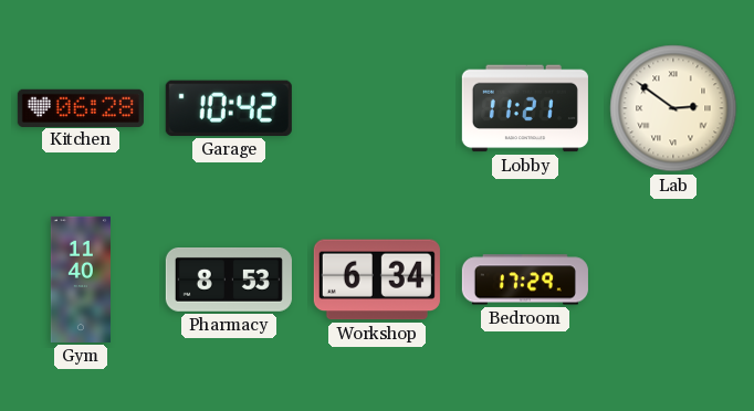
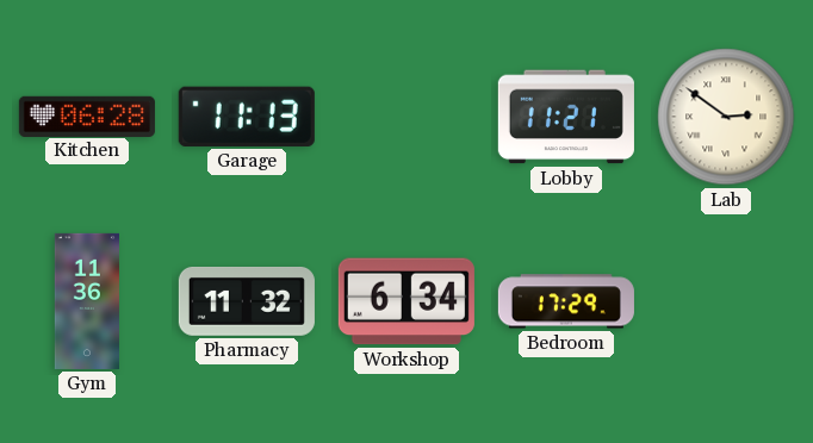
Garage: 10:42 -> 11:13 (247, 117)
Gym: 11:40 -> 11:36 (86, 301)
Pharmacy: 8:53 -> 11:32 (247, 302)
